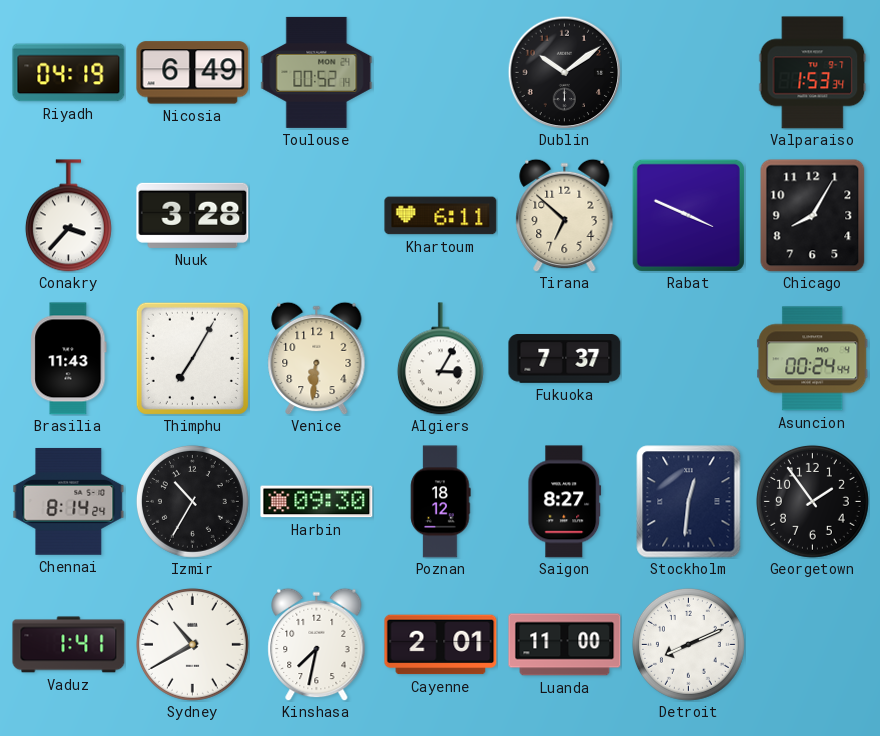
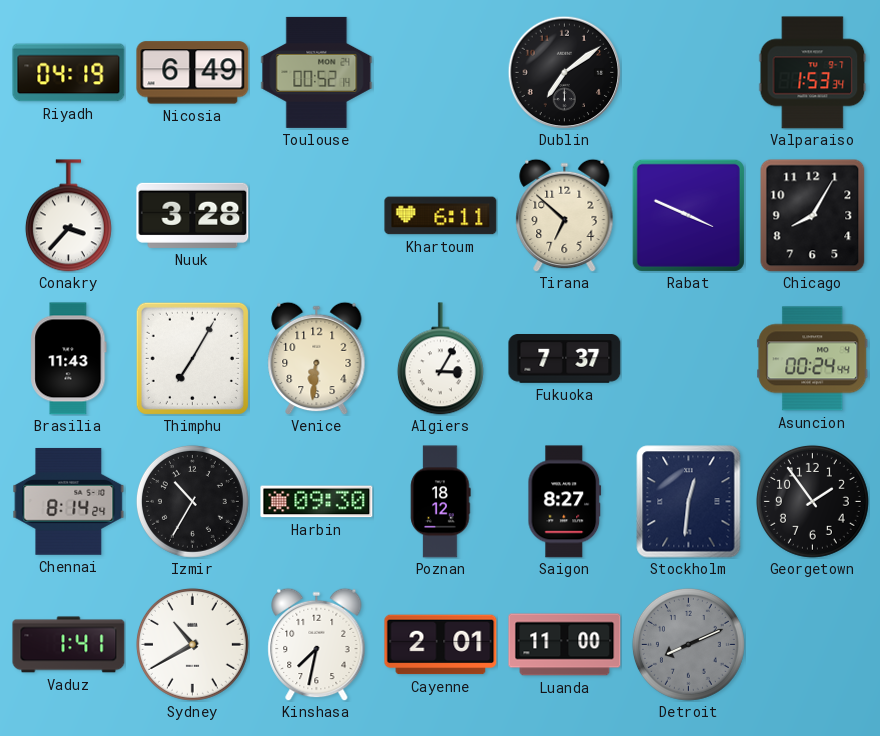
Dublin: 10:09 -> 7:09 (564, 72)
Detroit dial: white -> grey (688, 644)
